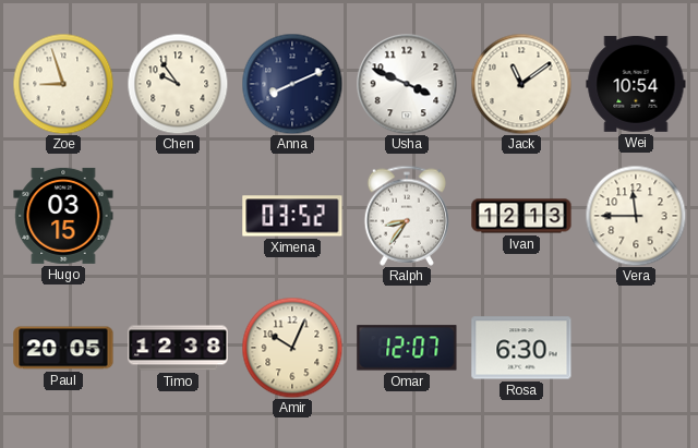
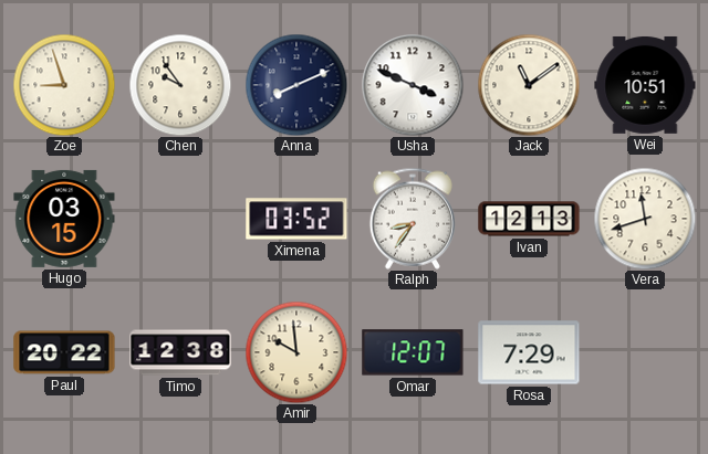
Wei: 10:54 -> 10:51 (645, 85)
Vera: 11:45 -> 11:42 (645, 219)
Paul: 20:05 -> 20:22 (64, 352)
Amir: 10:04 -> 9:59 (296, 352)
Rosa: 6:30 -> 7:29 (529, 352)
